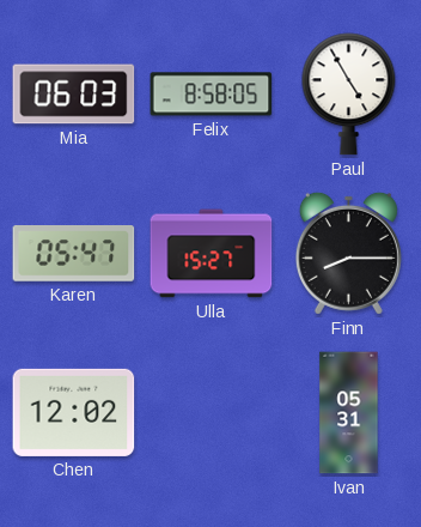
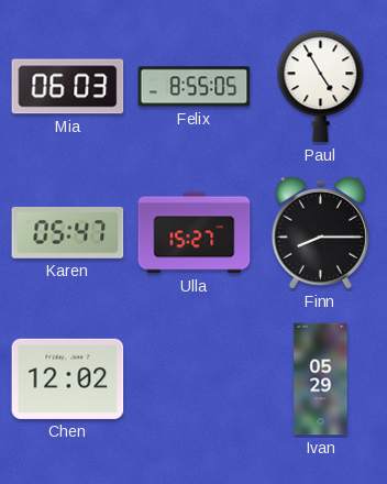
Felix: 8:58 -> 8:55 (195, 87)
Ivan: 05:31 -> 05:29 (321, 380)
